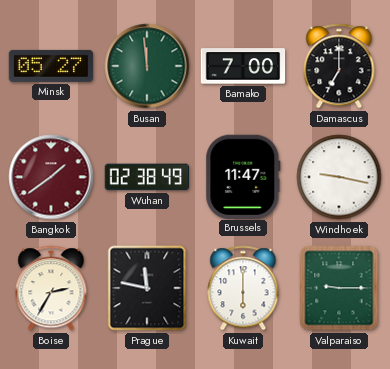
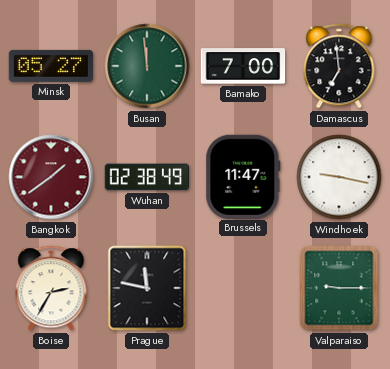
Damascus: 7:00 -> 6:59 (339, 66)
Kuwait: 6:00 -> none (243, 288)
